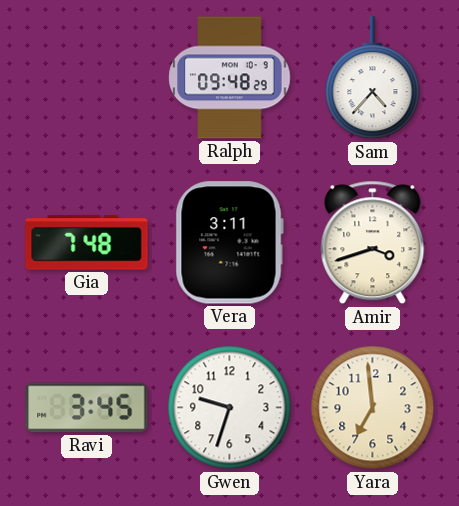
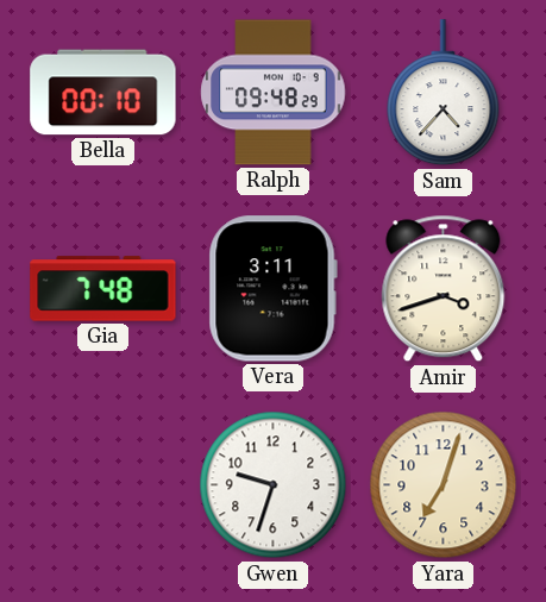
Bella: none -> 00:10 (103, 93)
Ravi: 3:45 -> none (87, 408)
Yara: 6:59 -> 7:03 (444, 485)
